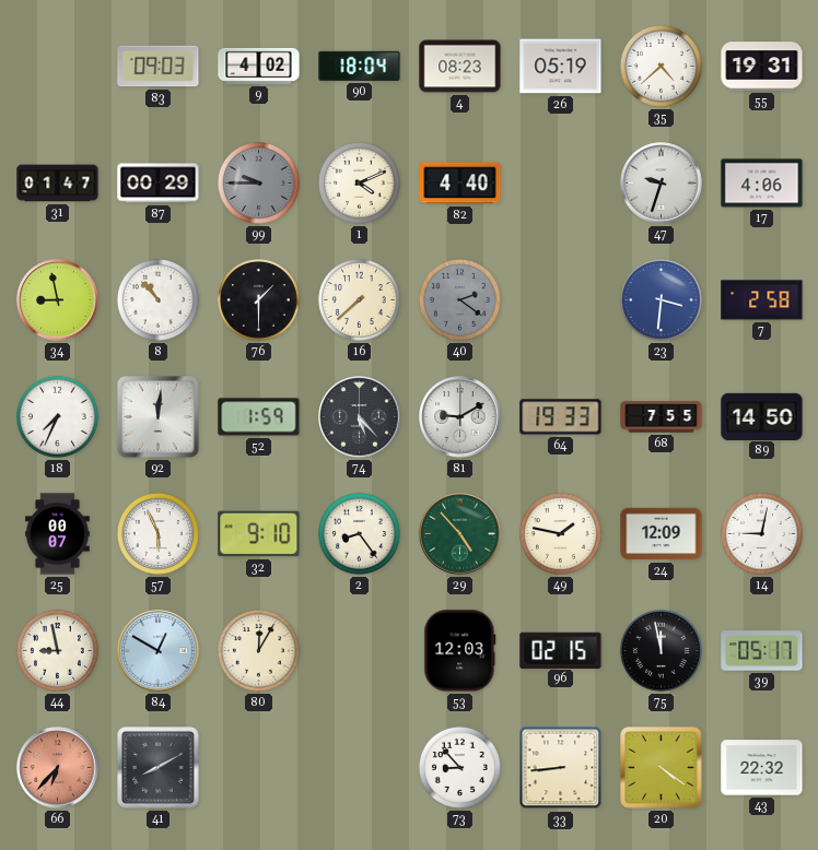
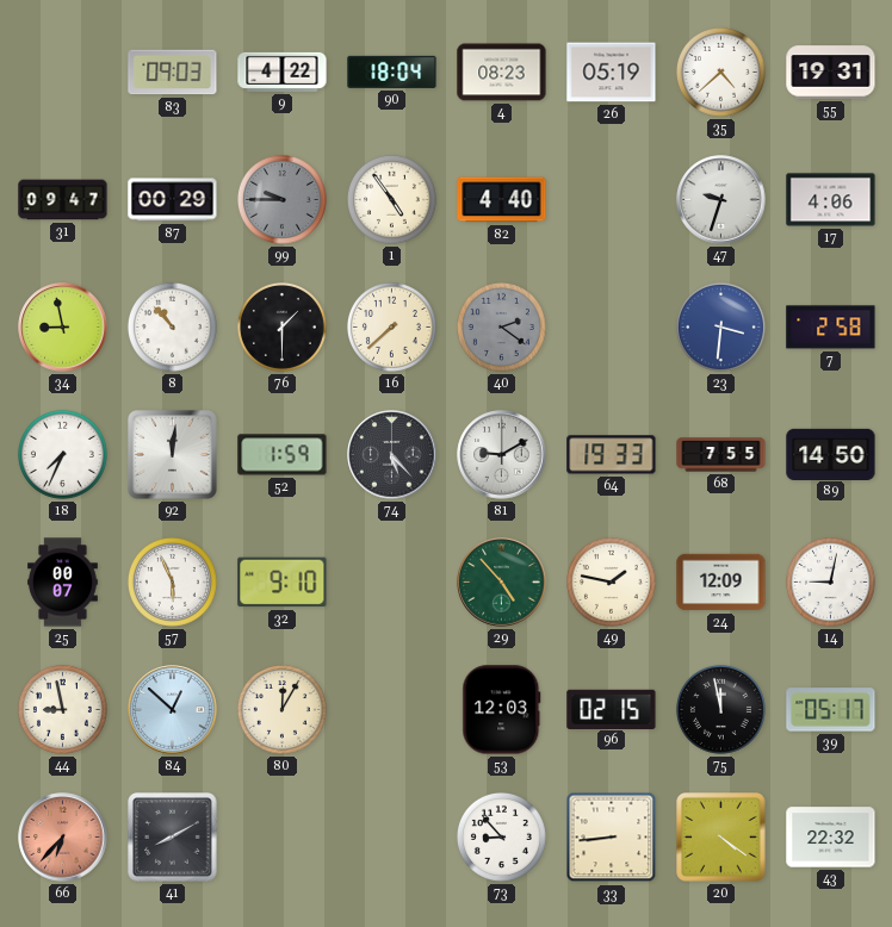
9: 4:02 -> 4:22 (283, 71)
31: 01:47 -> 09:47 (63, 200)
1: 4:11 -> 4:54 (391, 199)
2: 8:24 -> none (359, 533)
84: 12:50 -> 12:52 (173, 710)
